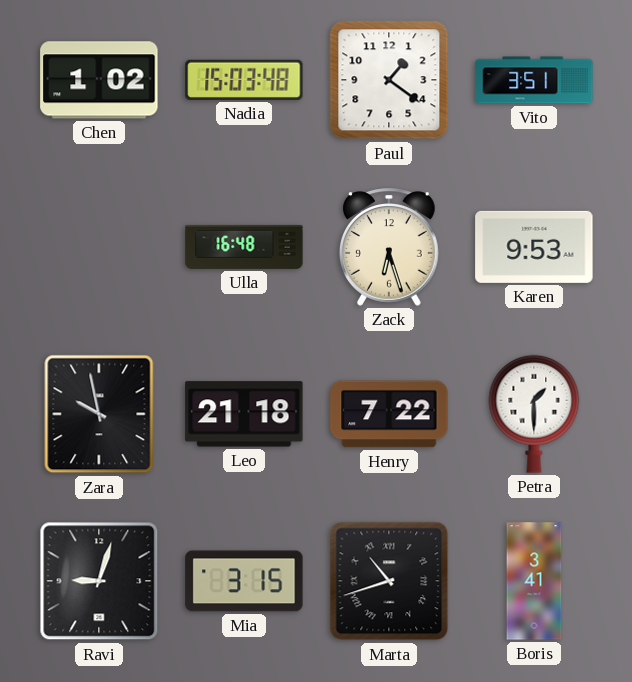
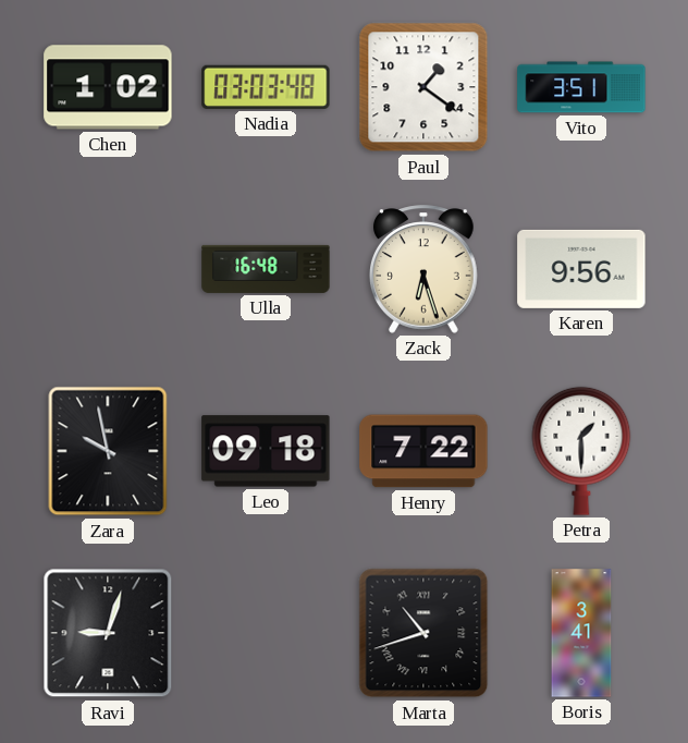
Nadia: 15:03 -> 03:03 (266, 87)
Karen: 9:53 -> 9:56 (581, 269)
Leo: 21:18 -> 09:18 (266, 451)
Mia: 3:15 -> none (244, 581)
